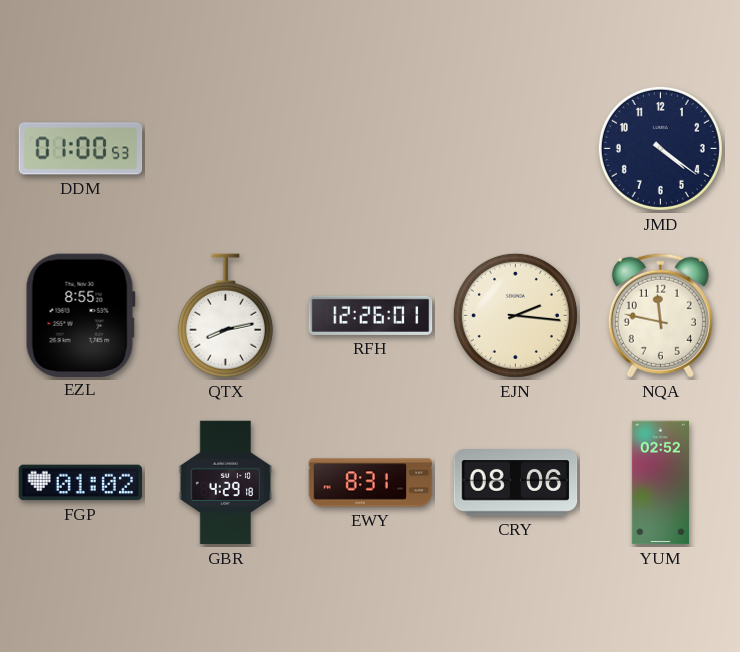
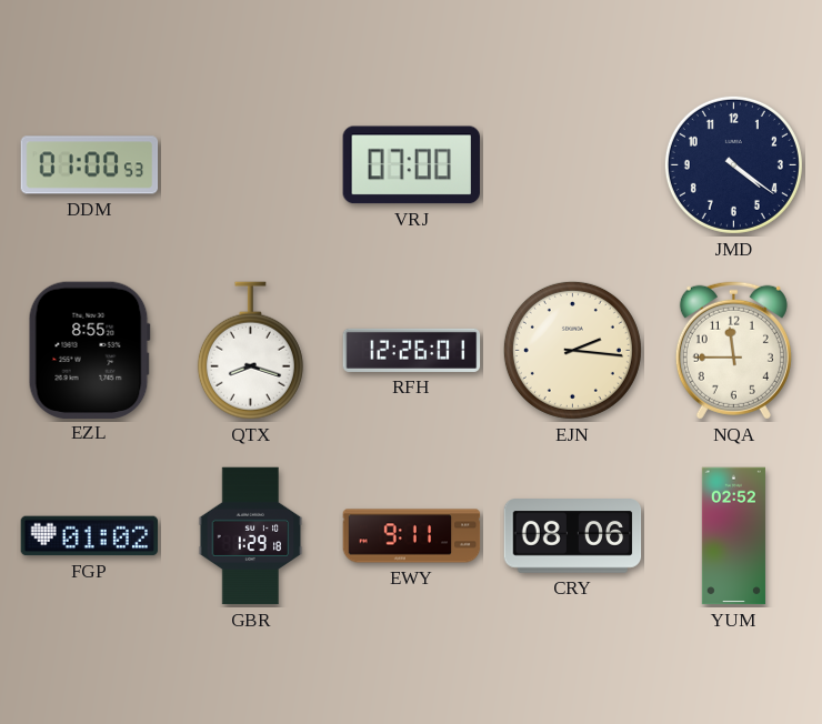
VRJ: none -> 07:00 (411, 165)
QTX: 8:13 -> 8:18 (250, 351)
NQA: 11:47 -> 11:45 (733, 350)
GBR: 4:29 -> 1:29 (251, 536)
EWY: 8:31 -> 9:11 (412, 536)
